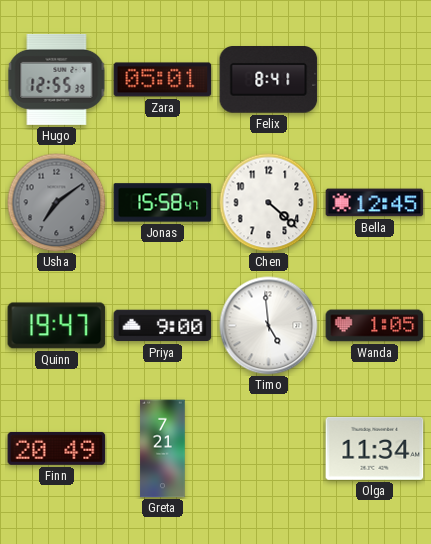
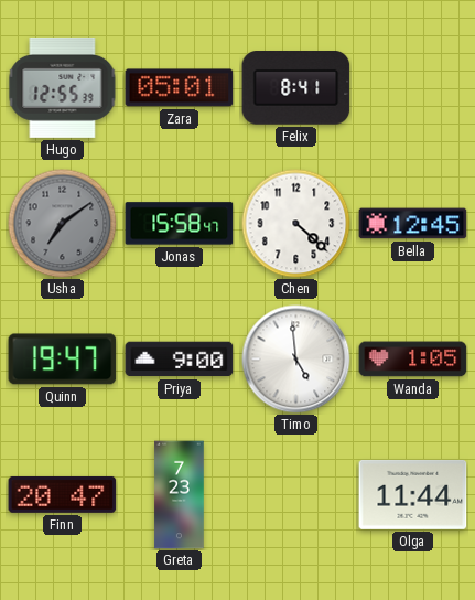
Finn: 20:49 -> 20:47 (63, 494)
Greta: 7:21 -> 7:23 (180, 495)
Olga: 11:34 -> 11:44 (413, 494)
